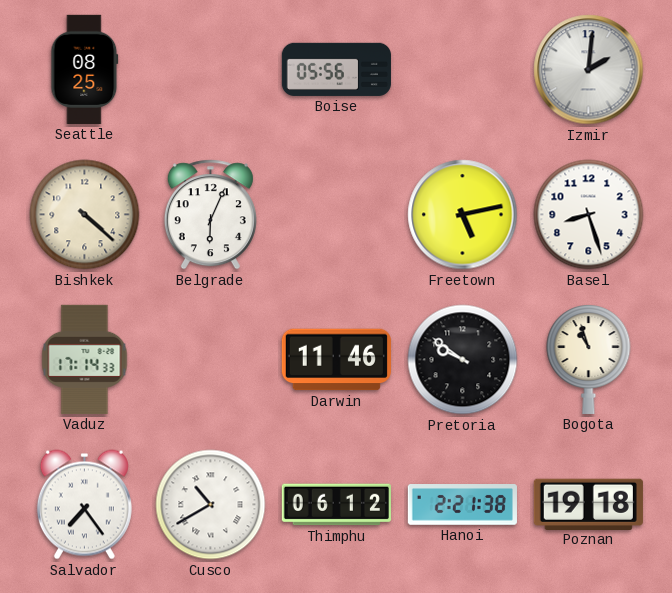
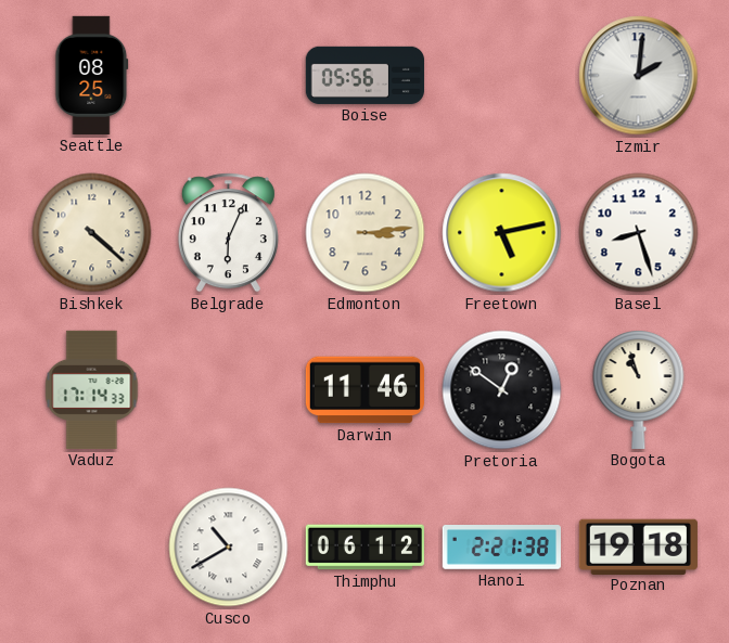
Edmonton: none -> 3:14 (366, 233)
Pretoria: 9:51 -> 12:51 (502, 390)
Salvador: 7:24 -> none (84, 505)
